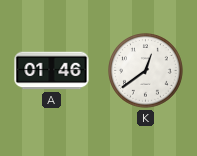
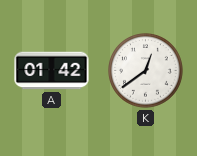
A: 01:46 -> 01:42 (52, 71)
